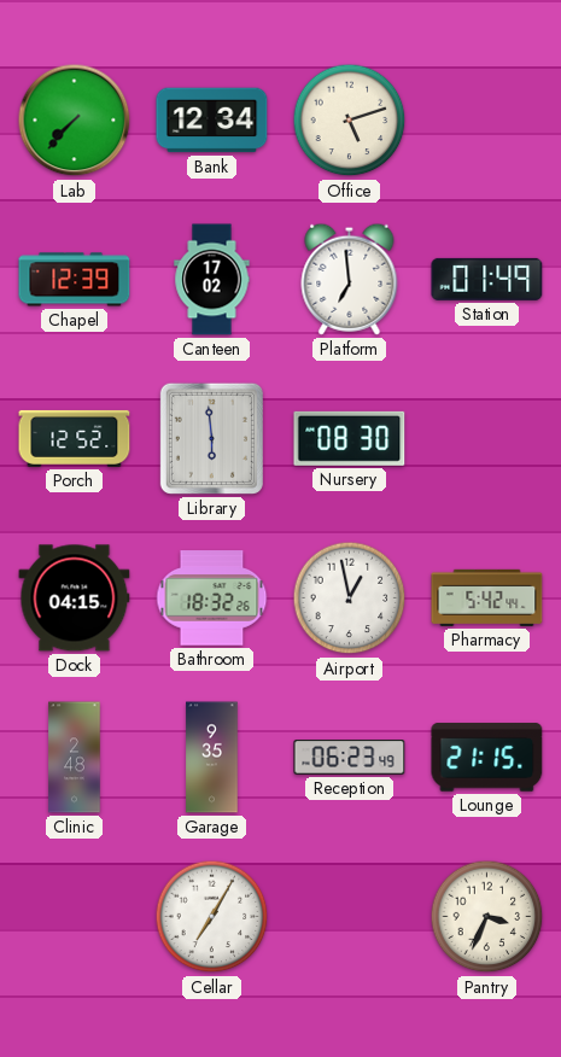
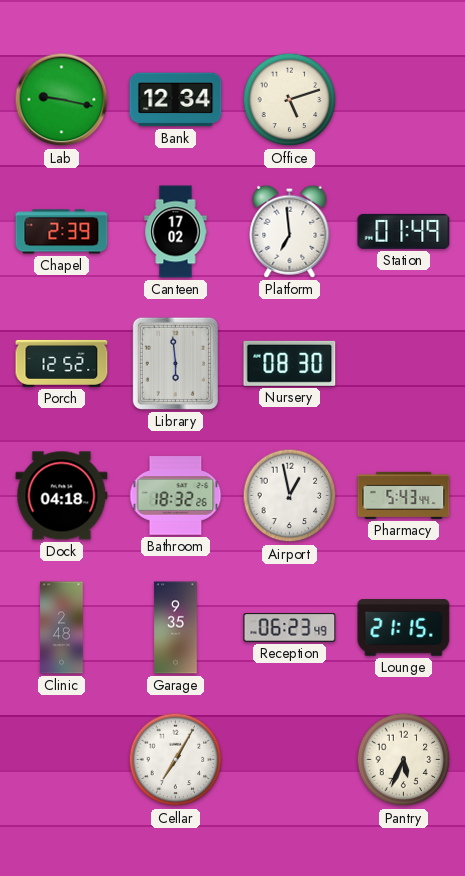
Lab: 7:37 -> 9:17 (62, 100)
Chapel: 12:39 -> 2:39 (62, 232)
Dock: 04:15 -> 04:18 (62, 496)
Pharmacy: 5:42 -> 5:43 (404, 495)
Pantry: 3:34 -> 5:34 (404, 760)
